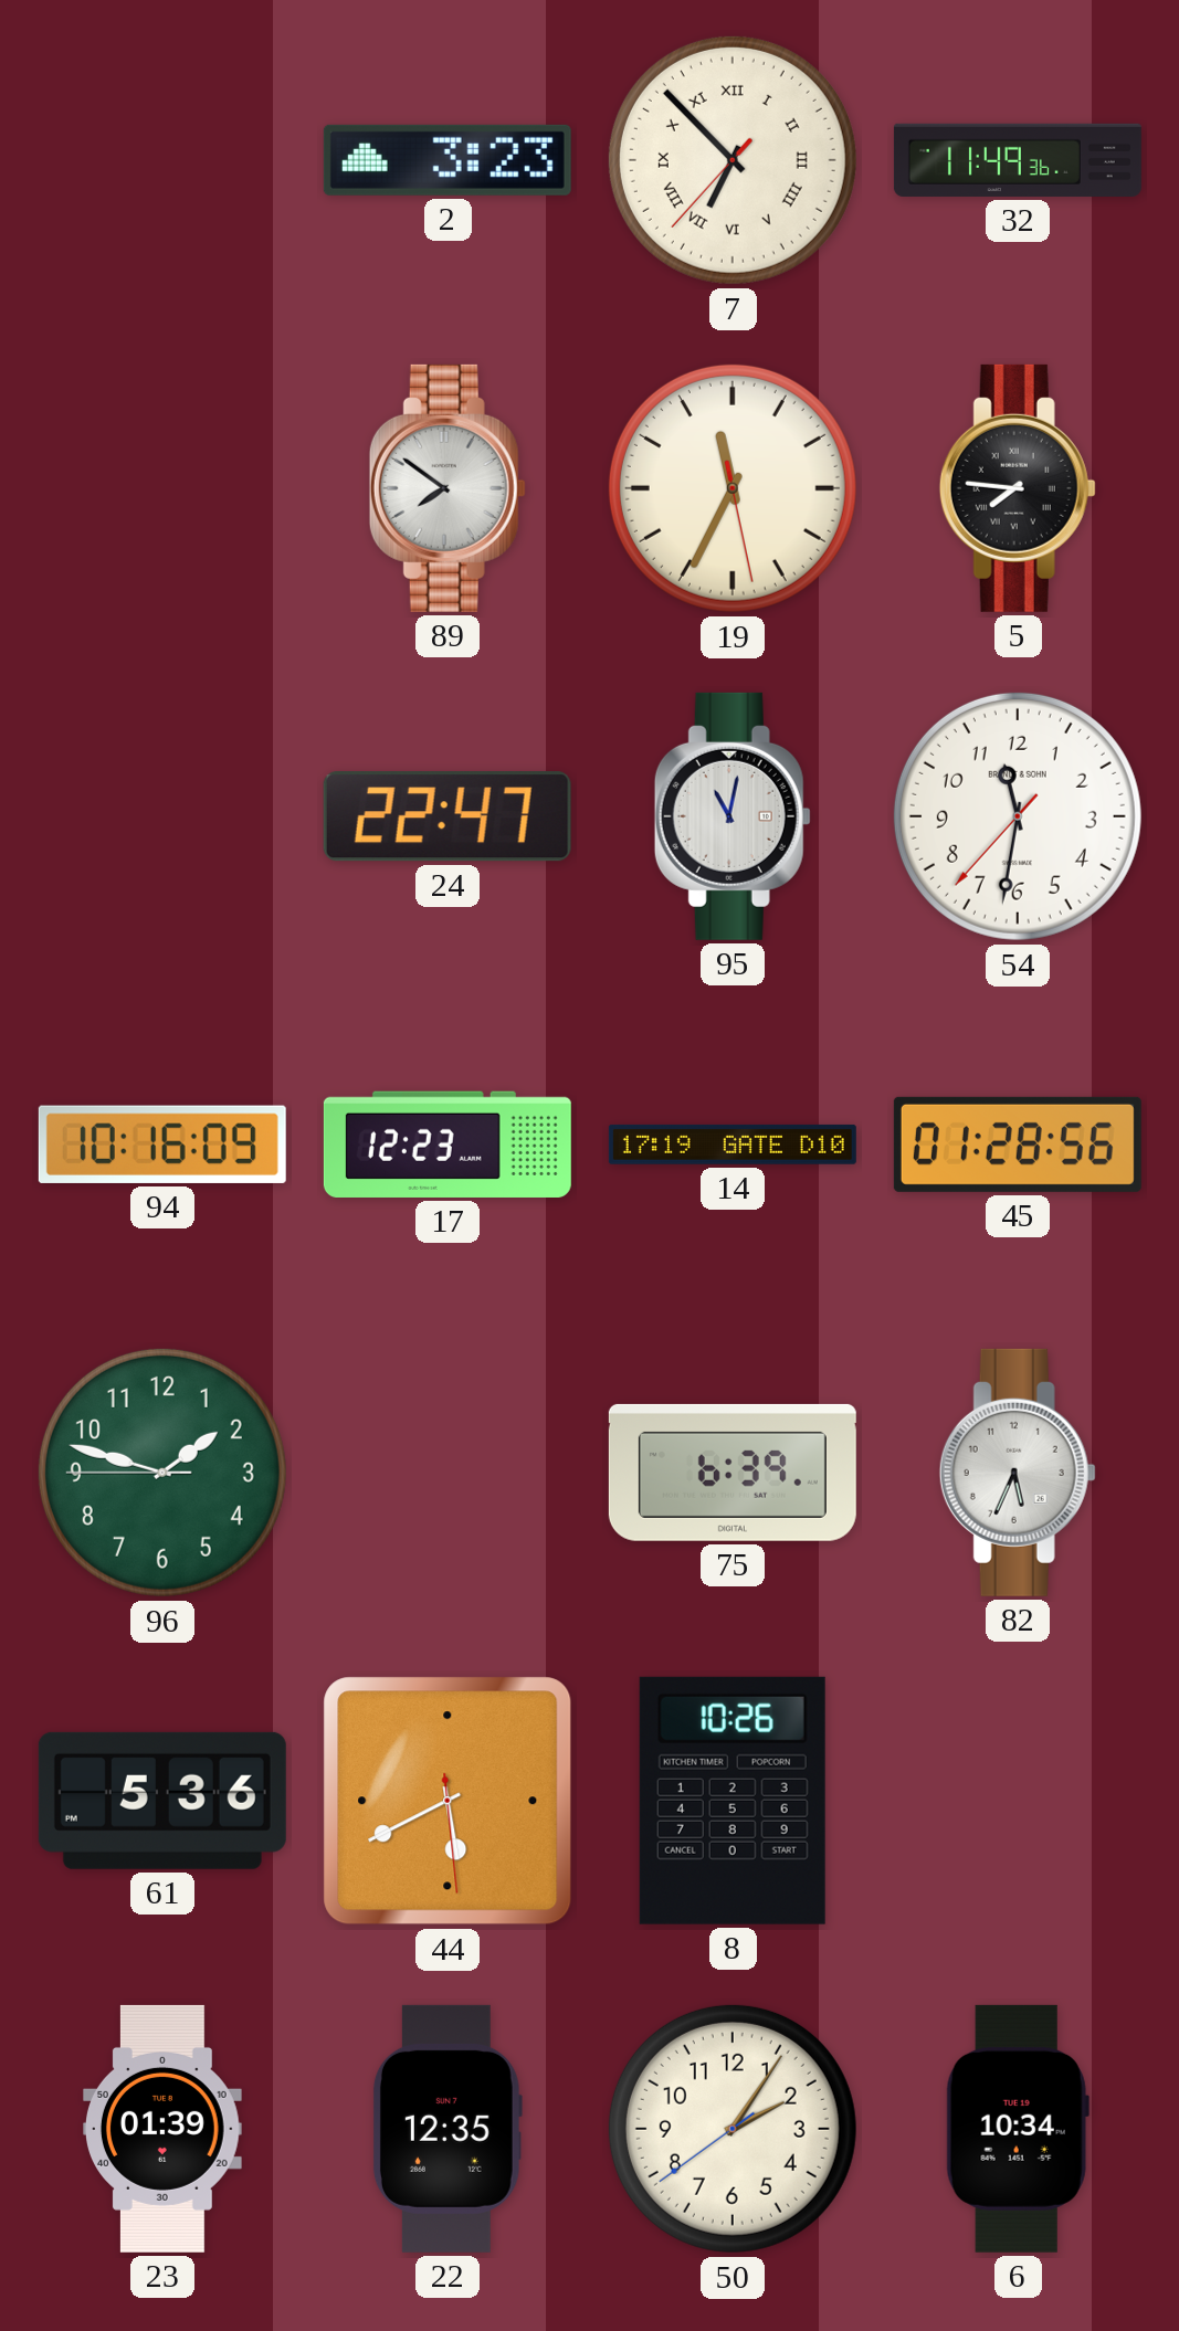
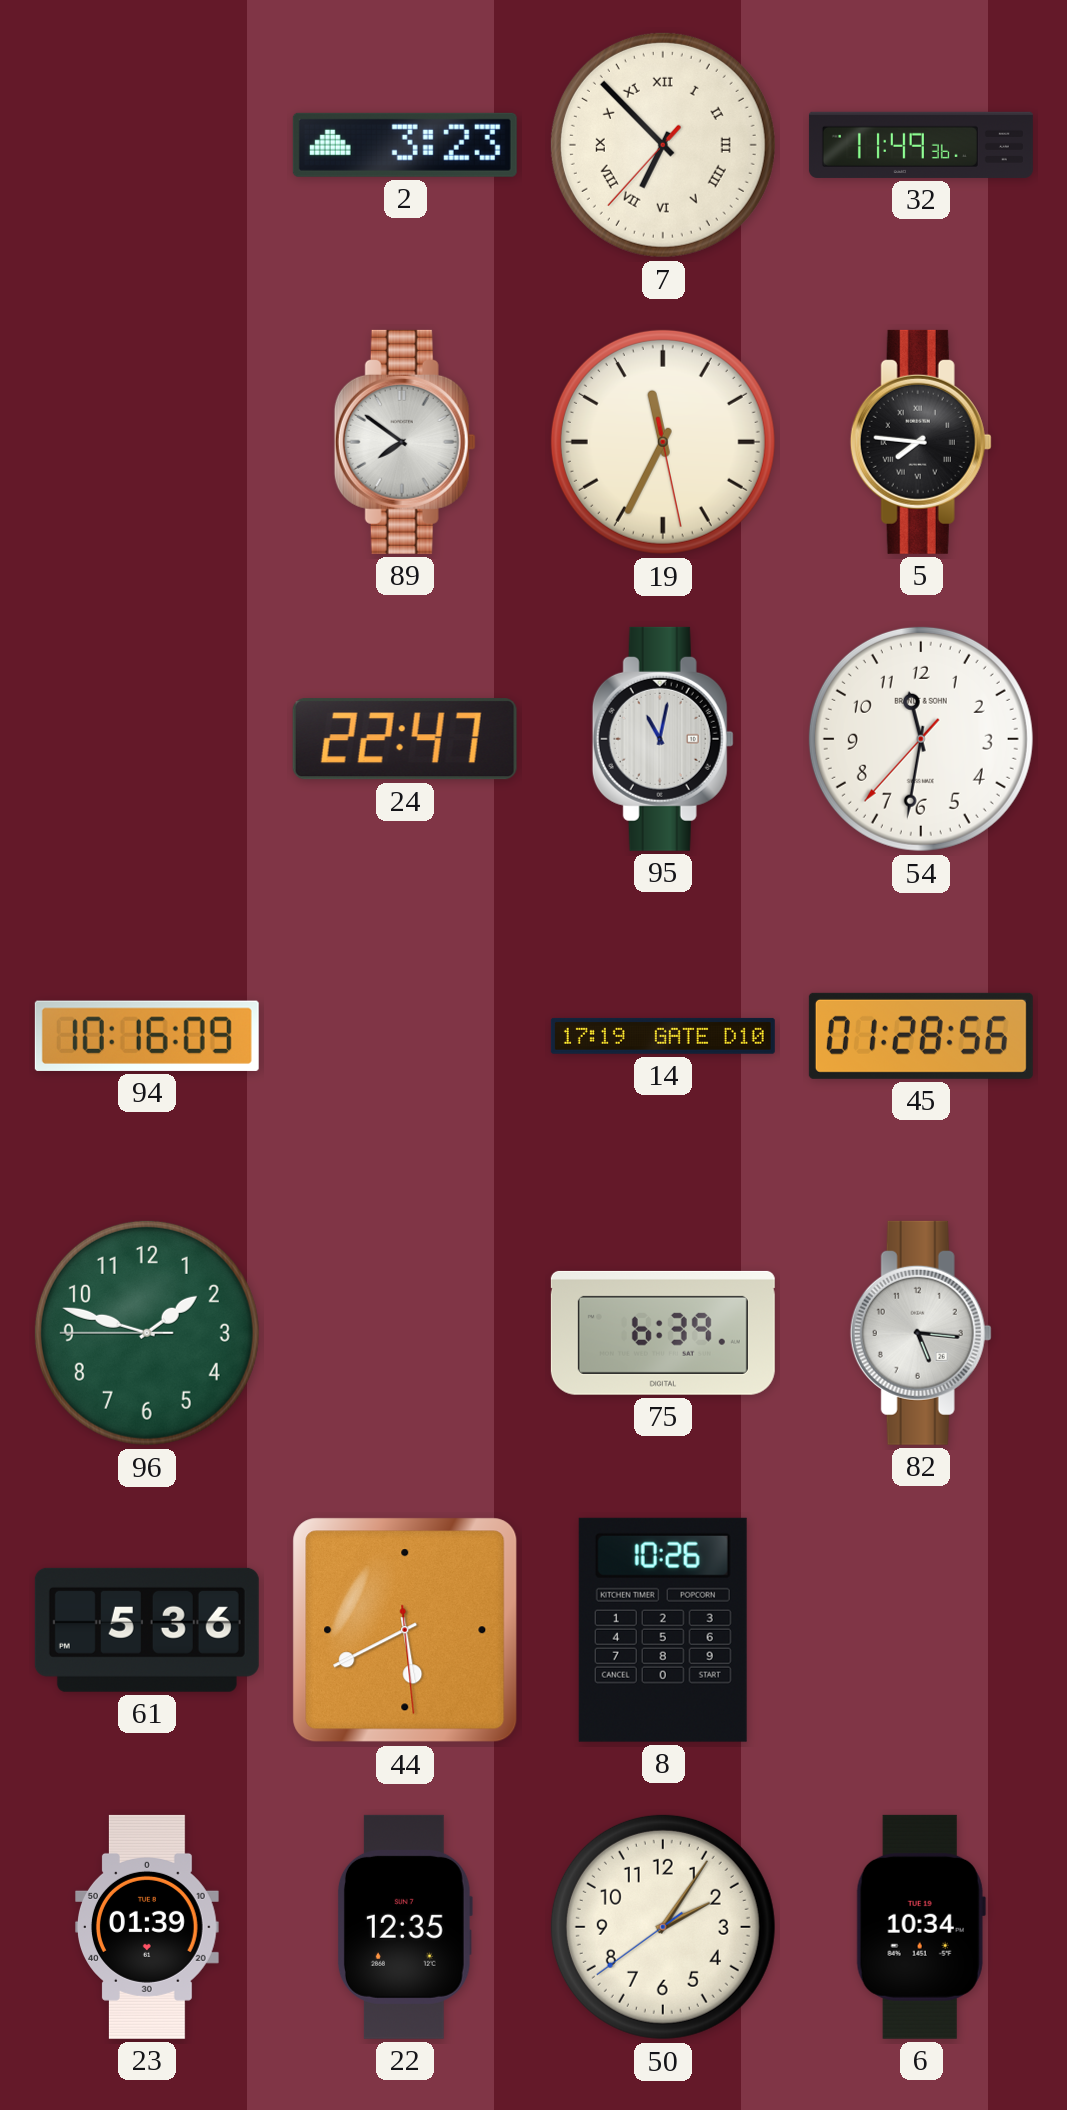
17: 12:23 -> none (448, 1145)
82: 5:34 -> 5:16 (921, 1333)
